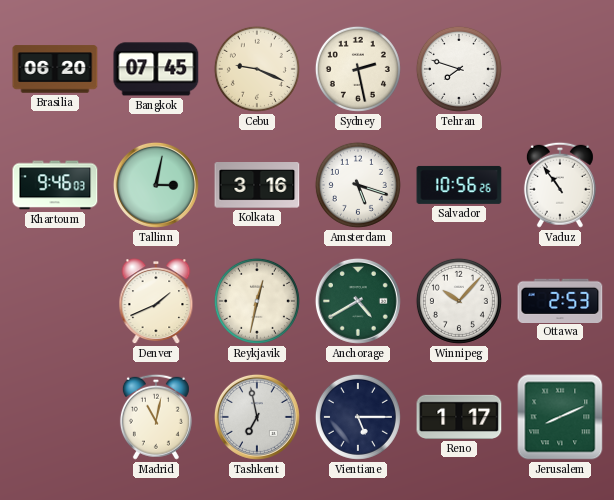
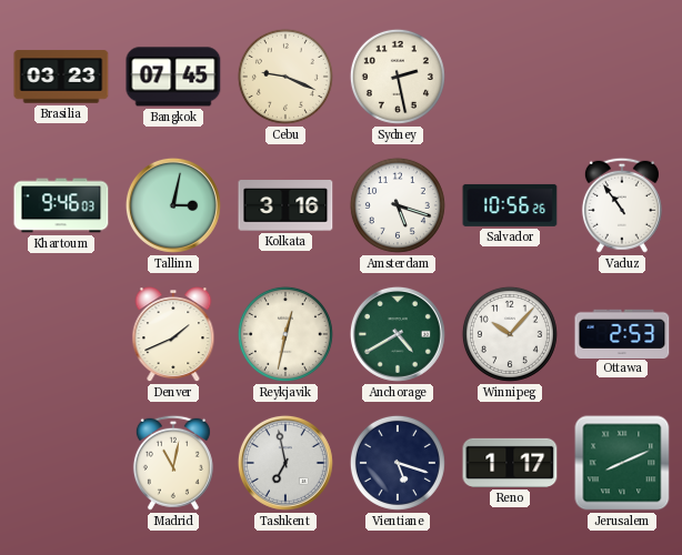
Brasilia: 06:20 -> 03:23 (61, 77)
Tehran: 7:48 -> none (459, 69)
Vientiane: 5:15 -> 5:18 (398, 463)
